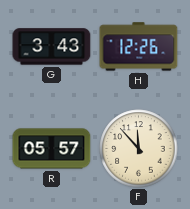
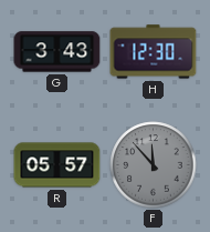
H: 12:26 -> 12:30 (154, 52)
F dial: cream -> grey (154, 165)
